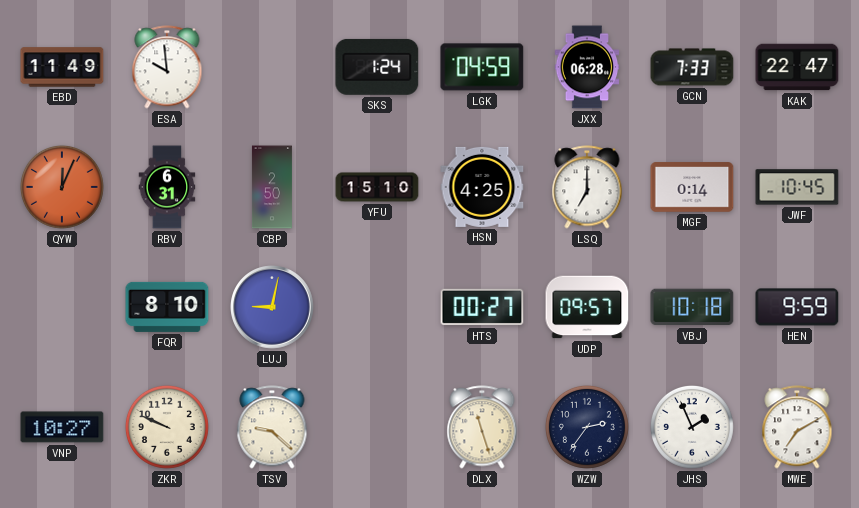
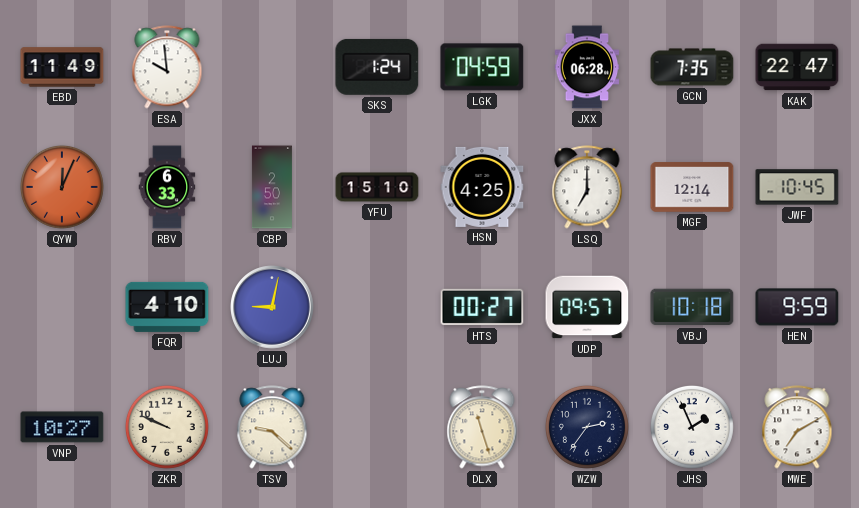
GCN: 7:33 -> 7:35 (692, 67)
RBV: 6:31 -> 6:33 (167, 187)
MGF: 0:14 -> 12:14 (692, 187)
FQR: 8:10 -> 4:10 (167, 307)
